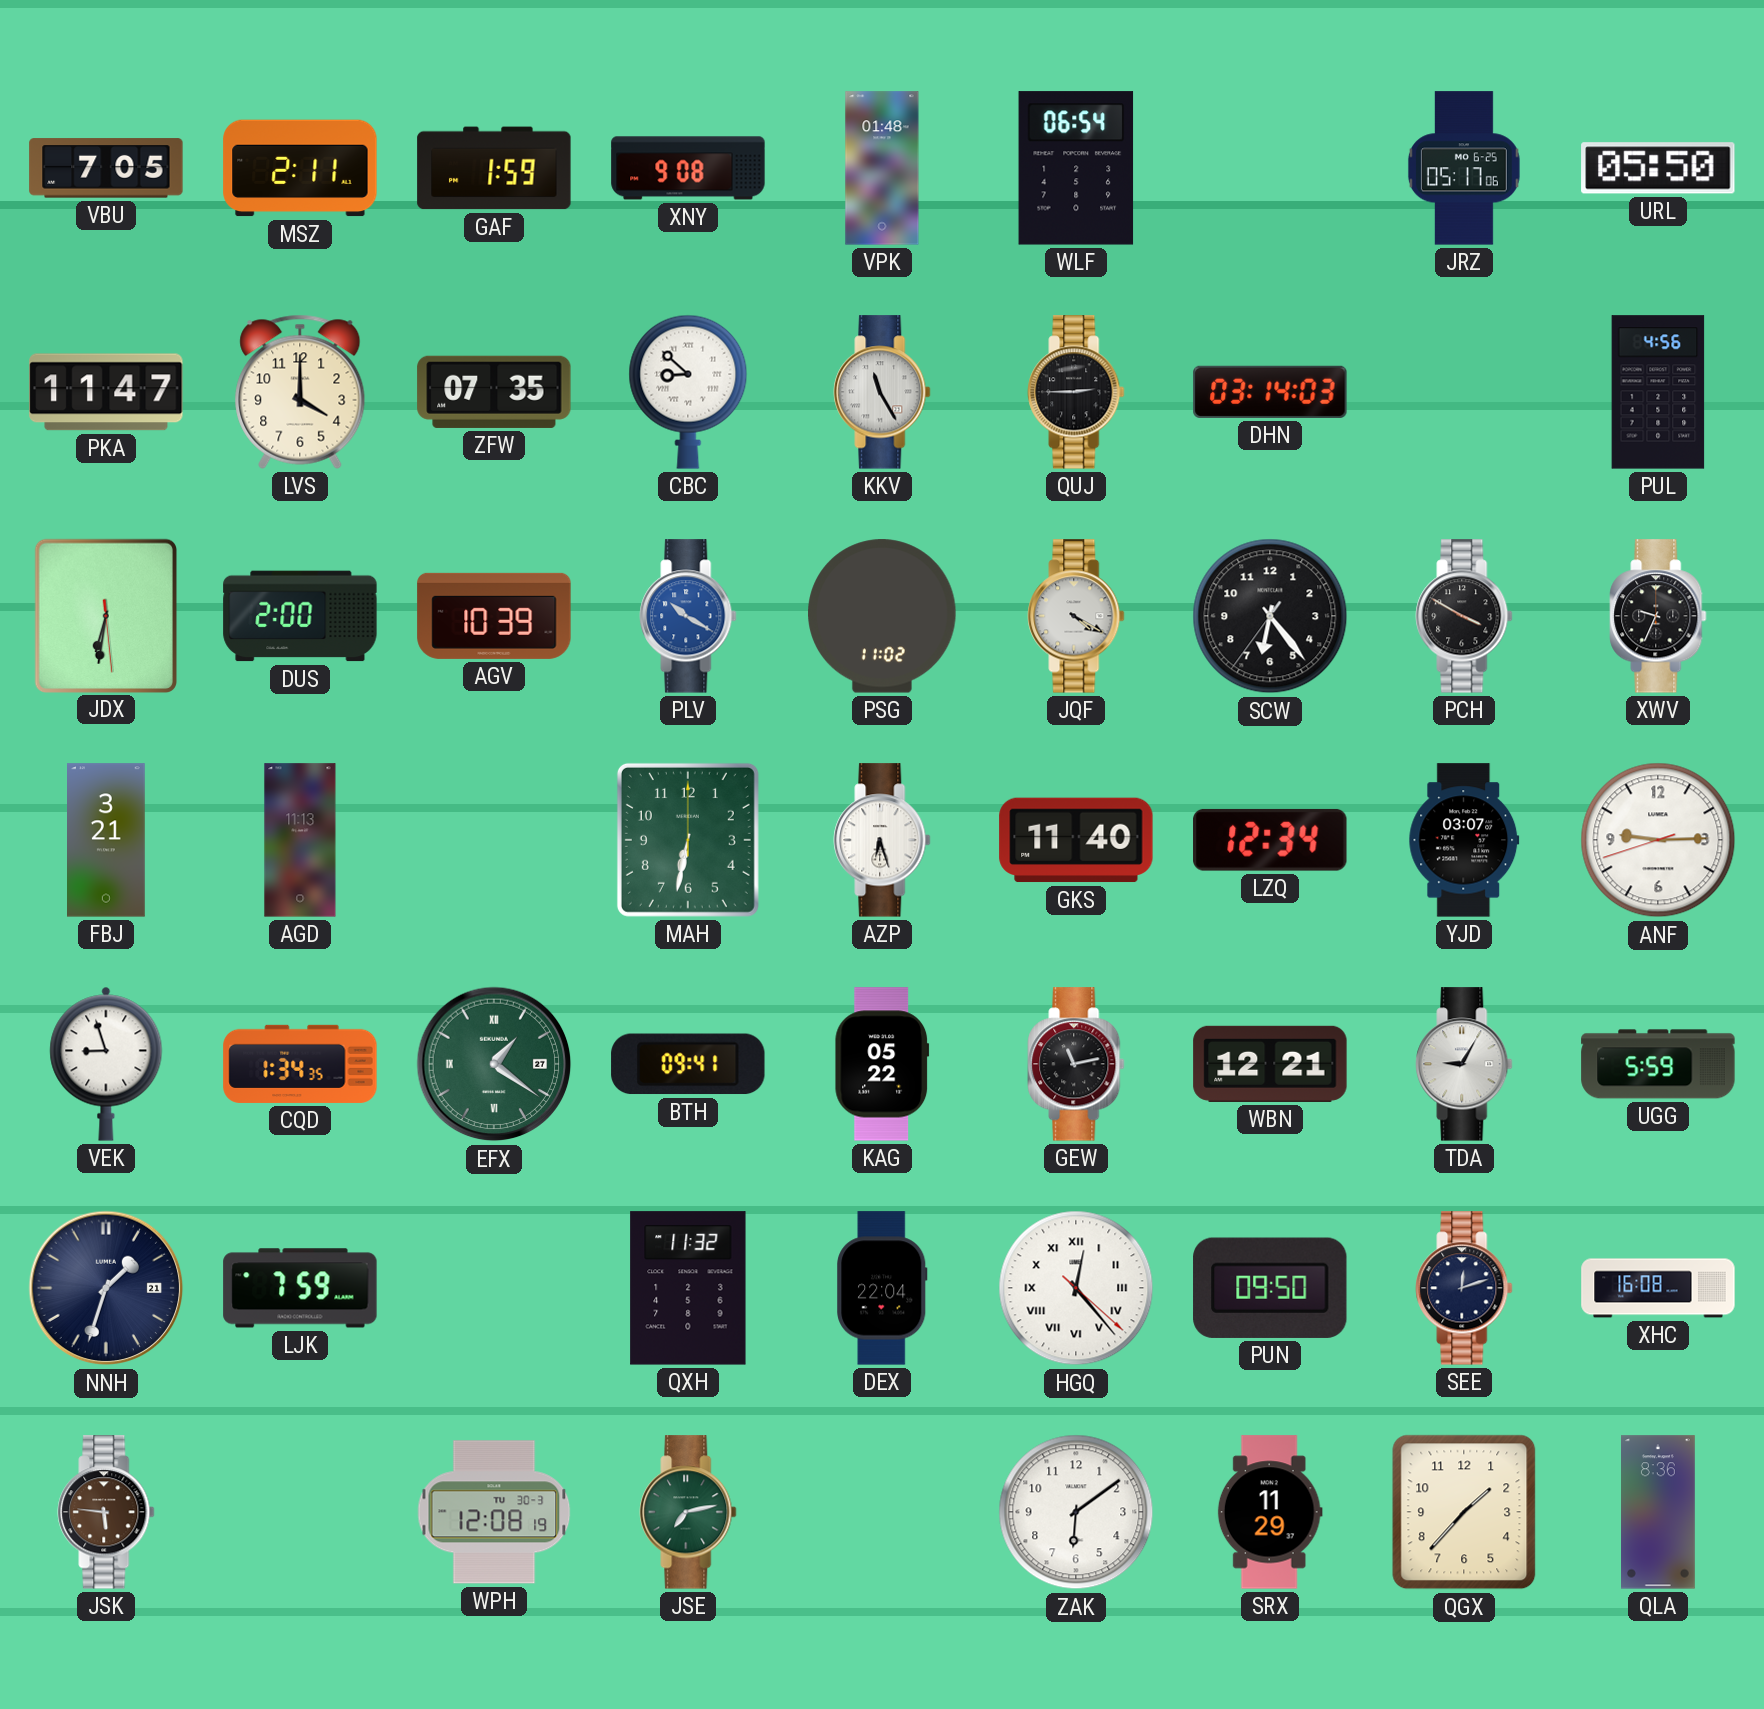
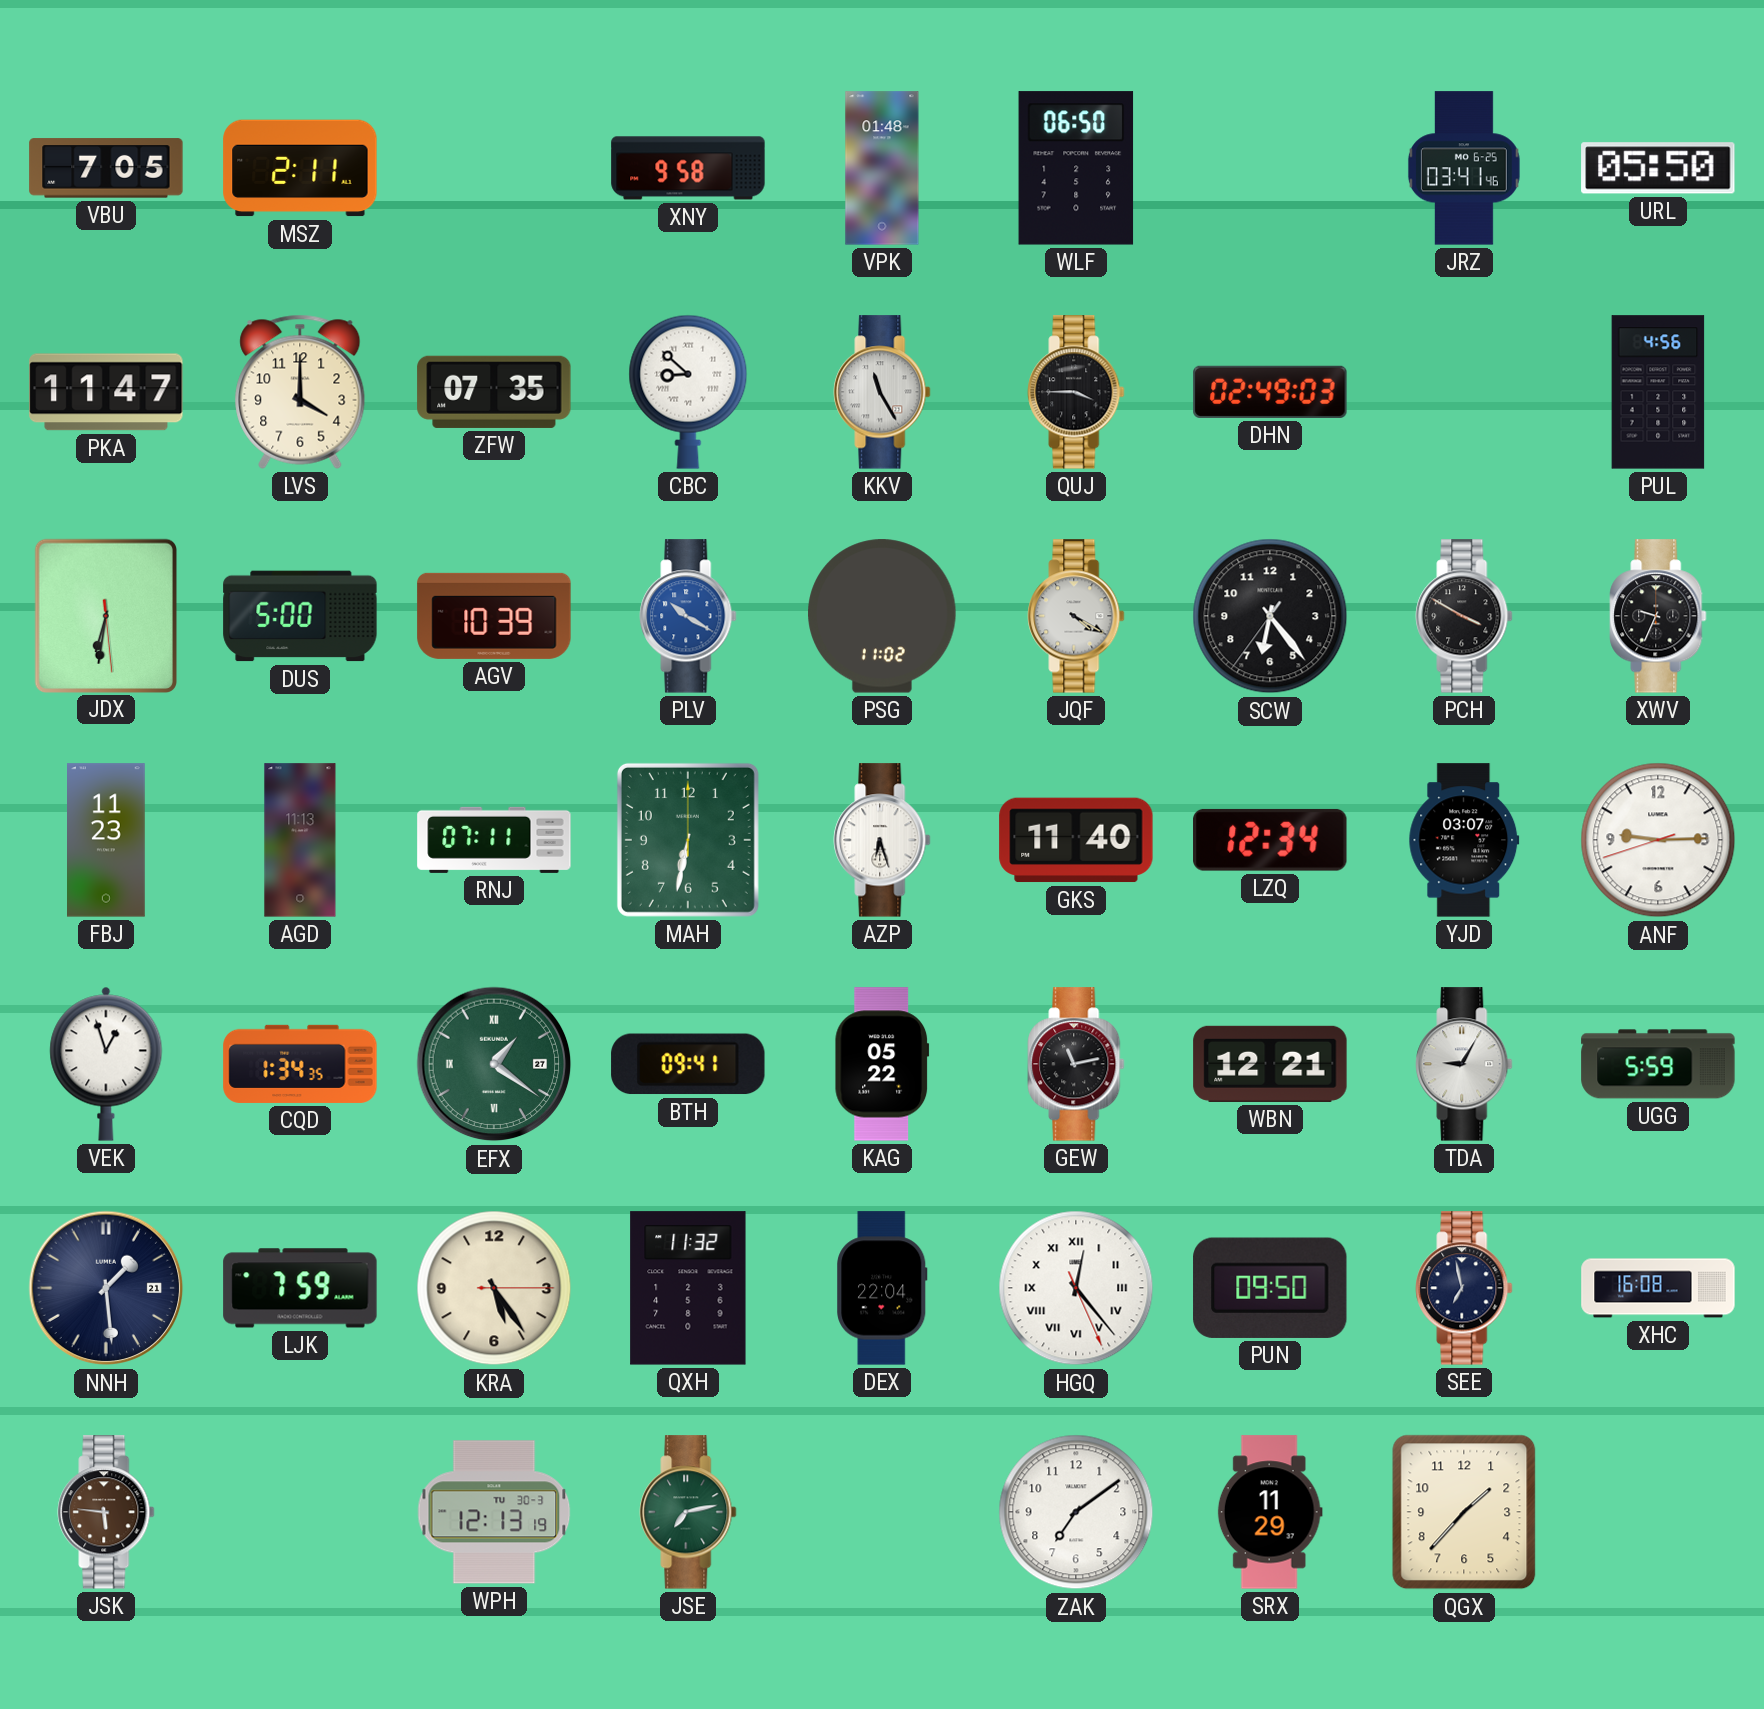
GAF: 1:59 -> none (494, 168)
XNY: 9:08 -> 9:58 (688, 168)
WLF: 06:54 -> 06:50 (1076, 168)
JRZ: 05:17 -> 03:41 (1464, 168)
QUJ: 2:45 -> 3:45 (1076, 392)
DHN: 03:14 -> 02:49 (1270, 392)
DUS: 2:00 -> 5:00 (300, 616)
FBJ: 3:21 -> 11:23 (107, 840)
RNJ: none -> 07:11 (494, 840)
VEK: 8:57 -> 12:57 (106, 1064)
NNH: 1:33 -> 1:29 (106, 1288)
KRA: none -> 5:24 (494, 1288)
HGQ: 12:23:22 -> 12:23:26 (1076, 1288)
SEE: 12:12 -> 6:58 (1464, 1288)
WPH: 12:08 -> 12:13 (494, 1512)
ZAK: 6:09 -> 7:09 (1076, 1512)
QLA: 8:36 -> none (1659, 1512)
